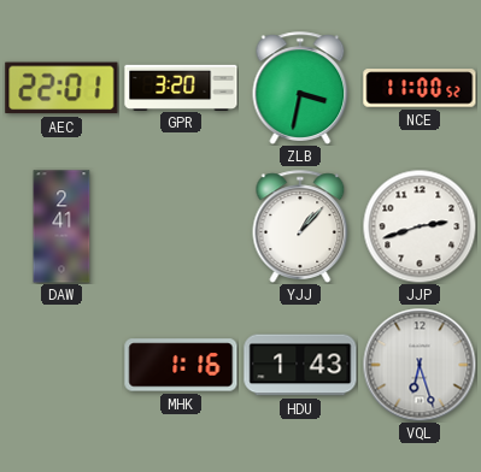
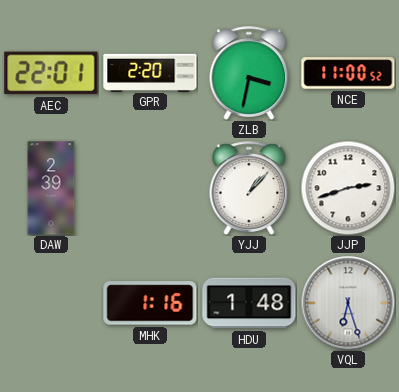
GPR: 3:20 -> 2:20 (150, 72)
DAW: 2:41 -> 2:39 (51, 188)
HDU: 1:43 -> 1:48 (249, 303)
